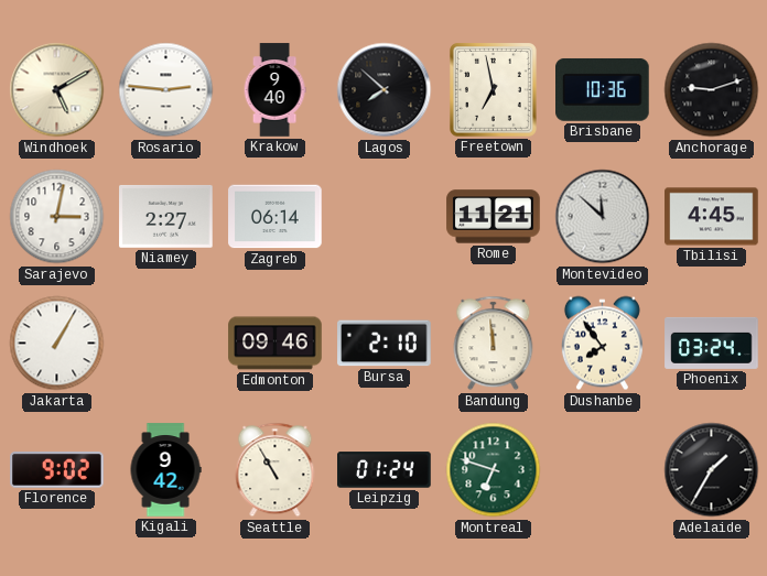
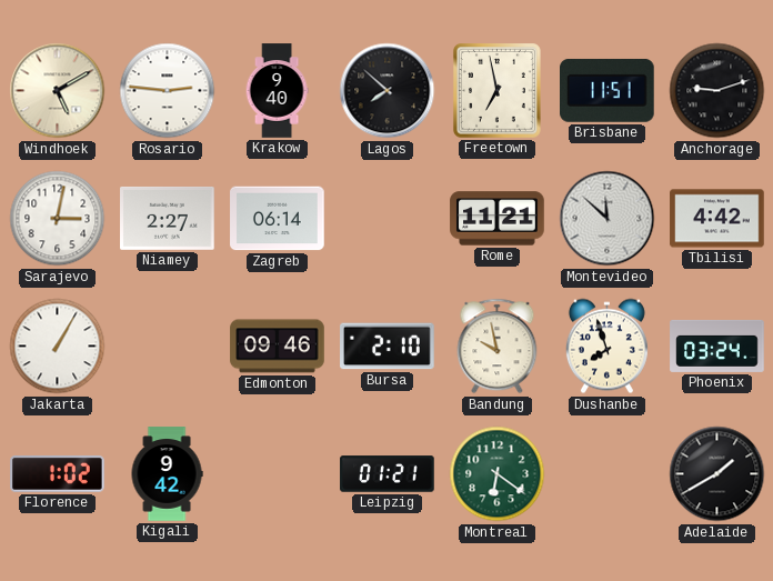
Brisbane: 10:36 -> 11:51 (608, 90)
Tbilisi: 4:45 -> 4:42 (717, 219)
Bandung: 11:59 -> 9:58 (498, 347)
Dushanbe: 7:54 -> 7:57 (606, 347)
Florence: 9:02 -> 1:02 (58, 474)
Seattle: 10:55 -> none (276, 470)
Leipzig: 01:24 -> 01:21 (388, 474)
Montreal: 6:48 -> 6:21 (498, 474)
Adelaide: 1:35 -> 1:40 (717, 474)
